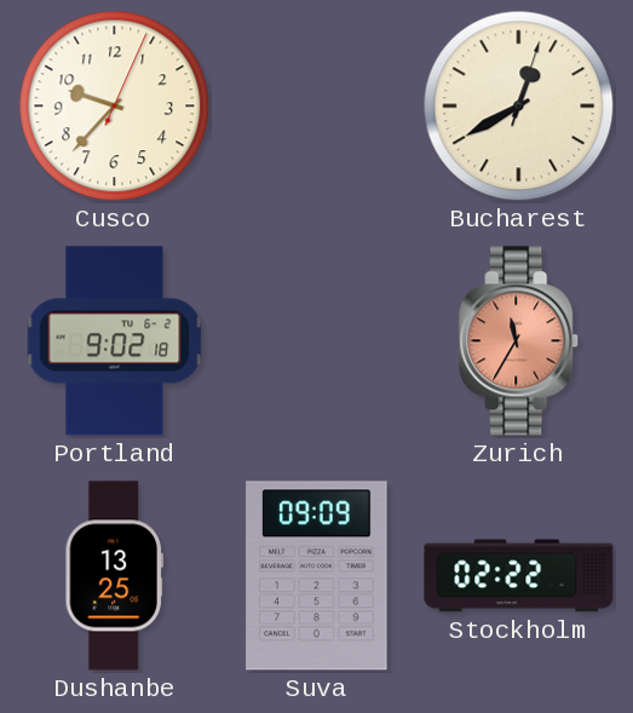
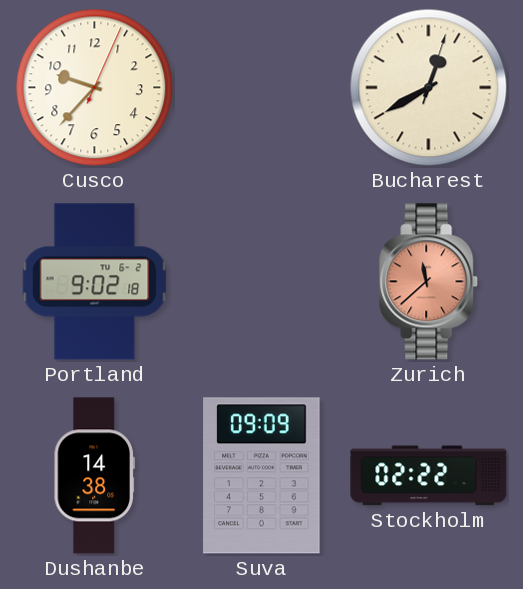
Zurich: 11:35 -> 11:38 (429, 282)
Dushanbe: 13:25 -> 14:38 (94, 476)
